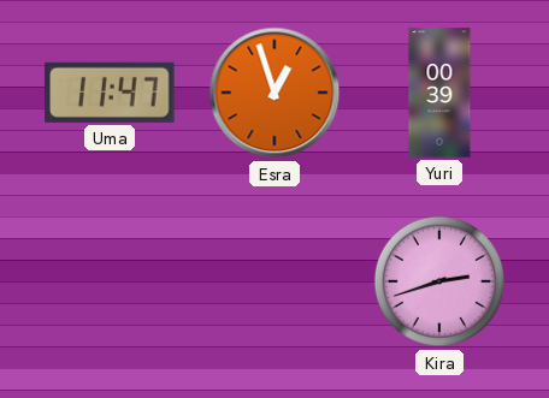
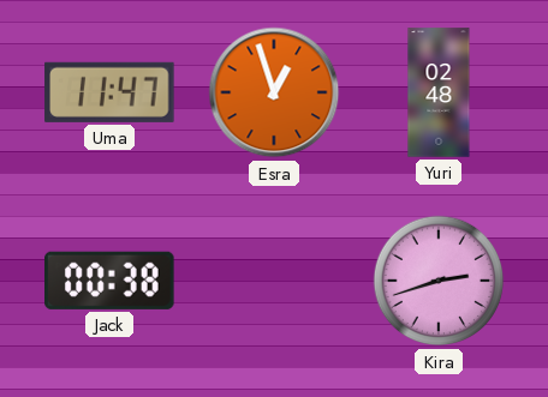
Yuri: 00:39 -> 02:48 (439, 92)
Jack: none -> 00:38 (111, 281)
